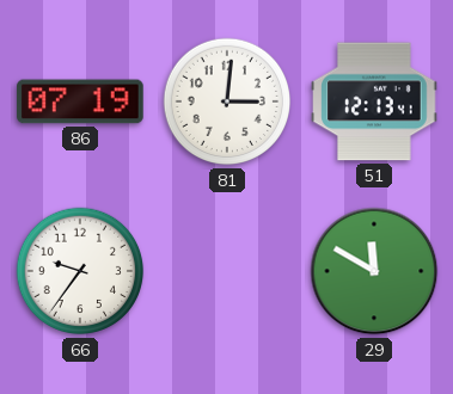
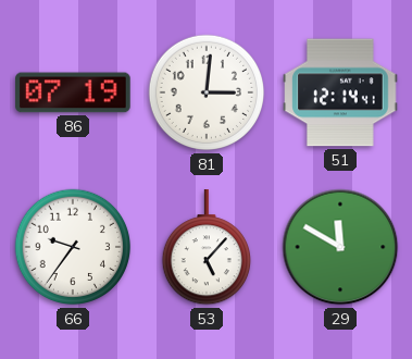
51: 12:13 -> 12:14 (340, 92)
53: none -> 5:07 (205, 248)
